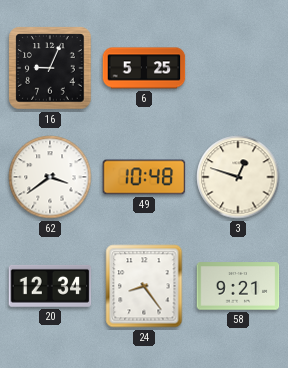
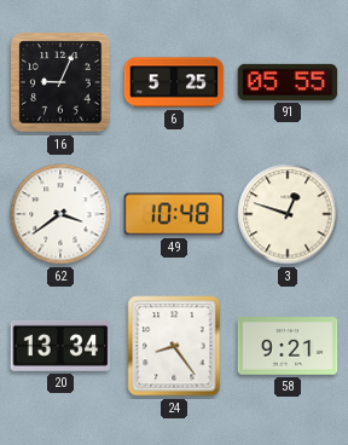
91: none -> 05:55 (288, 82)
20: 12:34 -> 13:34 (60, 346)
